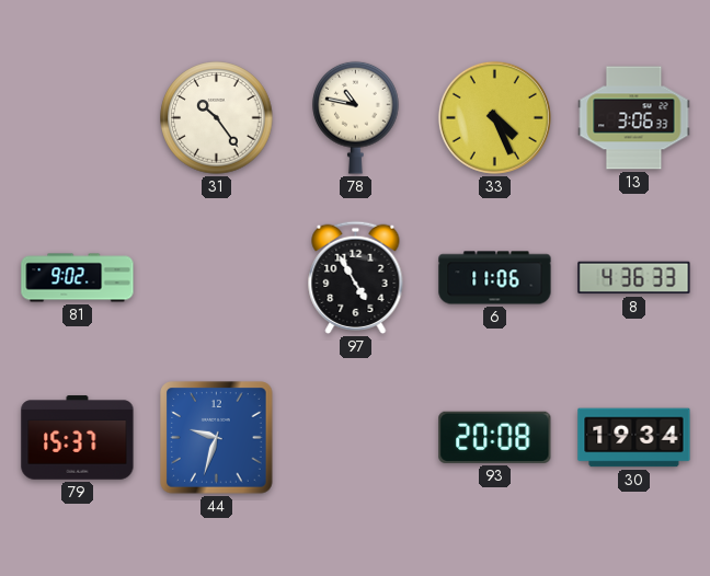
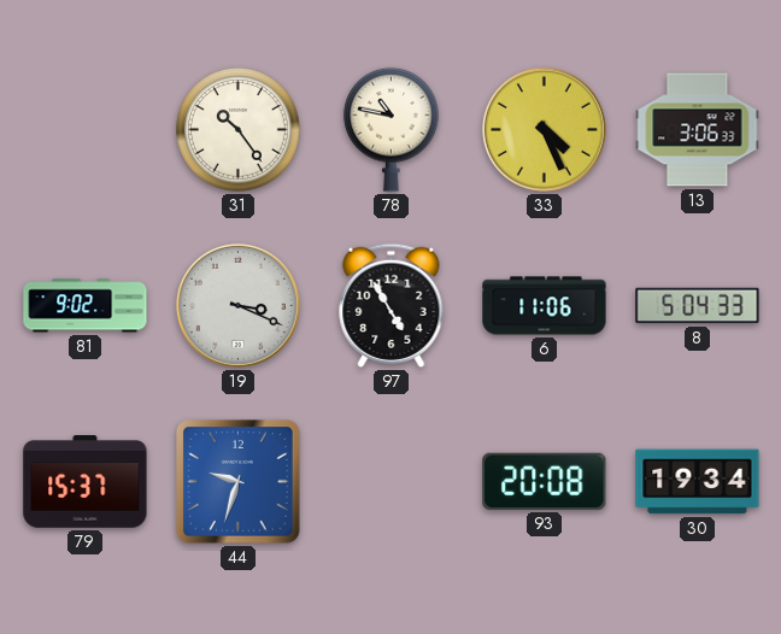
19: none -> 3:19 (237, 305)
8: 4:36 -> 5:04 (698, 306)
